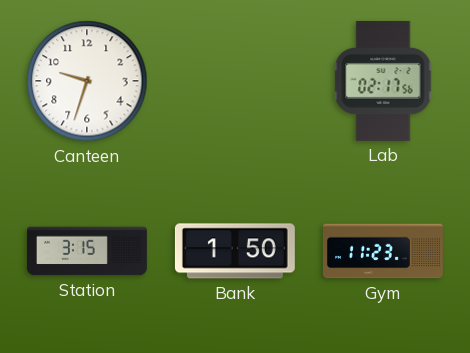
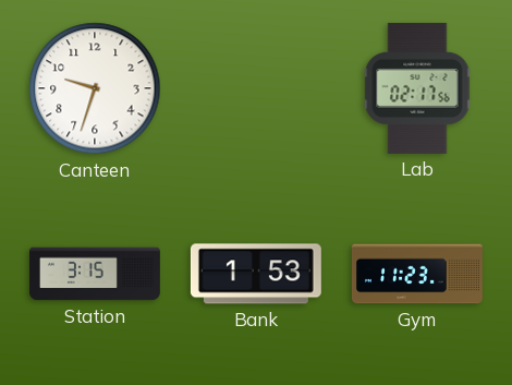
Bank: 1:50 -> 1:53 (256, 274)
